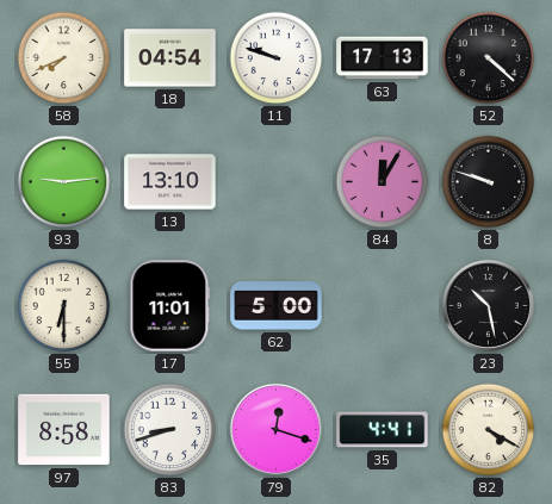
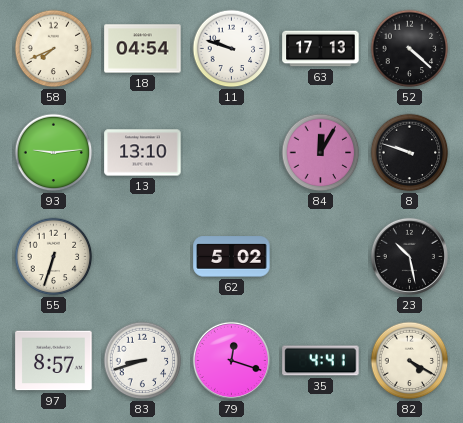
55: 6:30 -> 6:33 (54, 257)
17: 11:01 -> none (170, 306)
62: 5:00 -> 5:02 (232, 257)
97: 8:58 -> 8:57 (54, 361)
